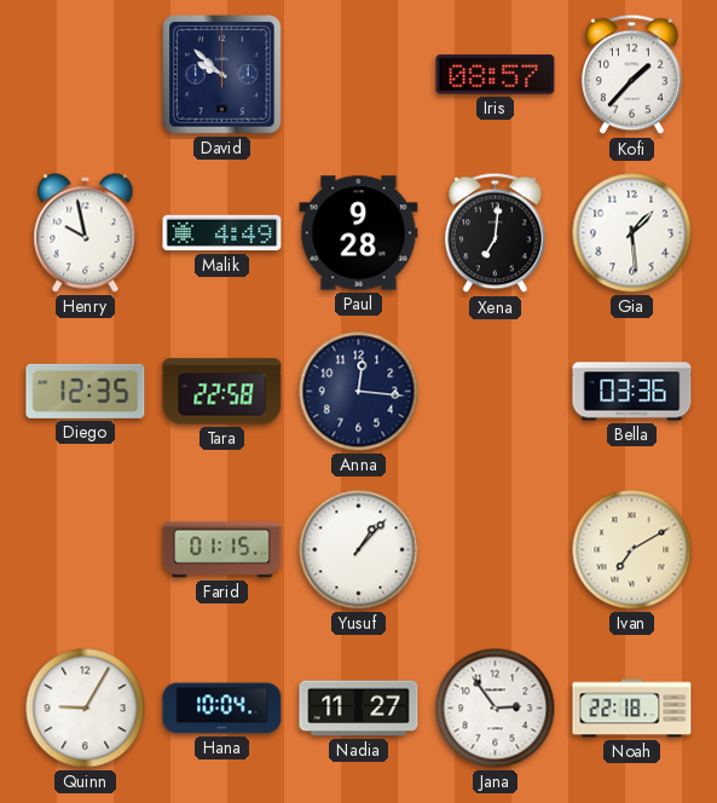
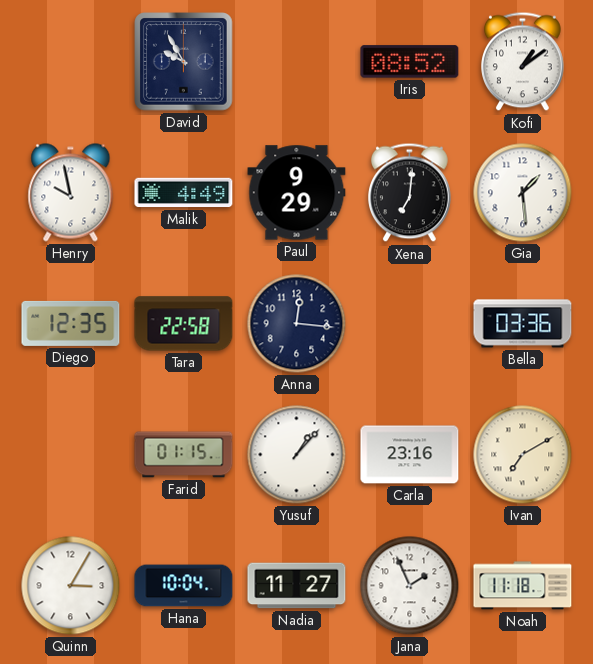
David: 9:52 -> 9:55 (184, 62)
Iris: 08:57 -> 08:52 (410, 62)
Kofi: 1:37 -> 1:09 (523, 62)
Paul: 9:28 -> 9:29 (297, 193)
Carla: none -> 23:16 (410, 455)
Quinn: 9:05 -> 3:05 (71, 586)
Jana: 2:54 -> 1:56 (410, 586)
Noah: 22:18 -> 11:18 (523, 586)
